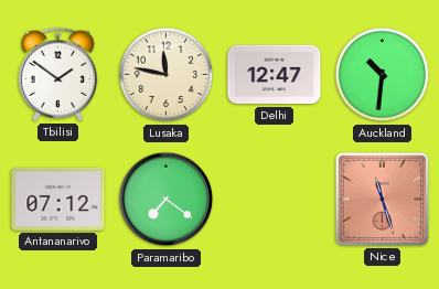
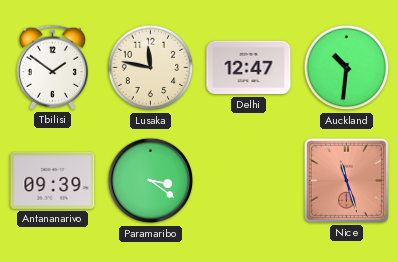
Antananarivo: 07:12 -> 09:39 (53, 180)
Paramaribo: 7:21 -> 3:21 (151, 181)
